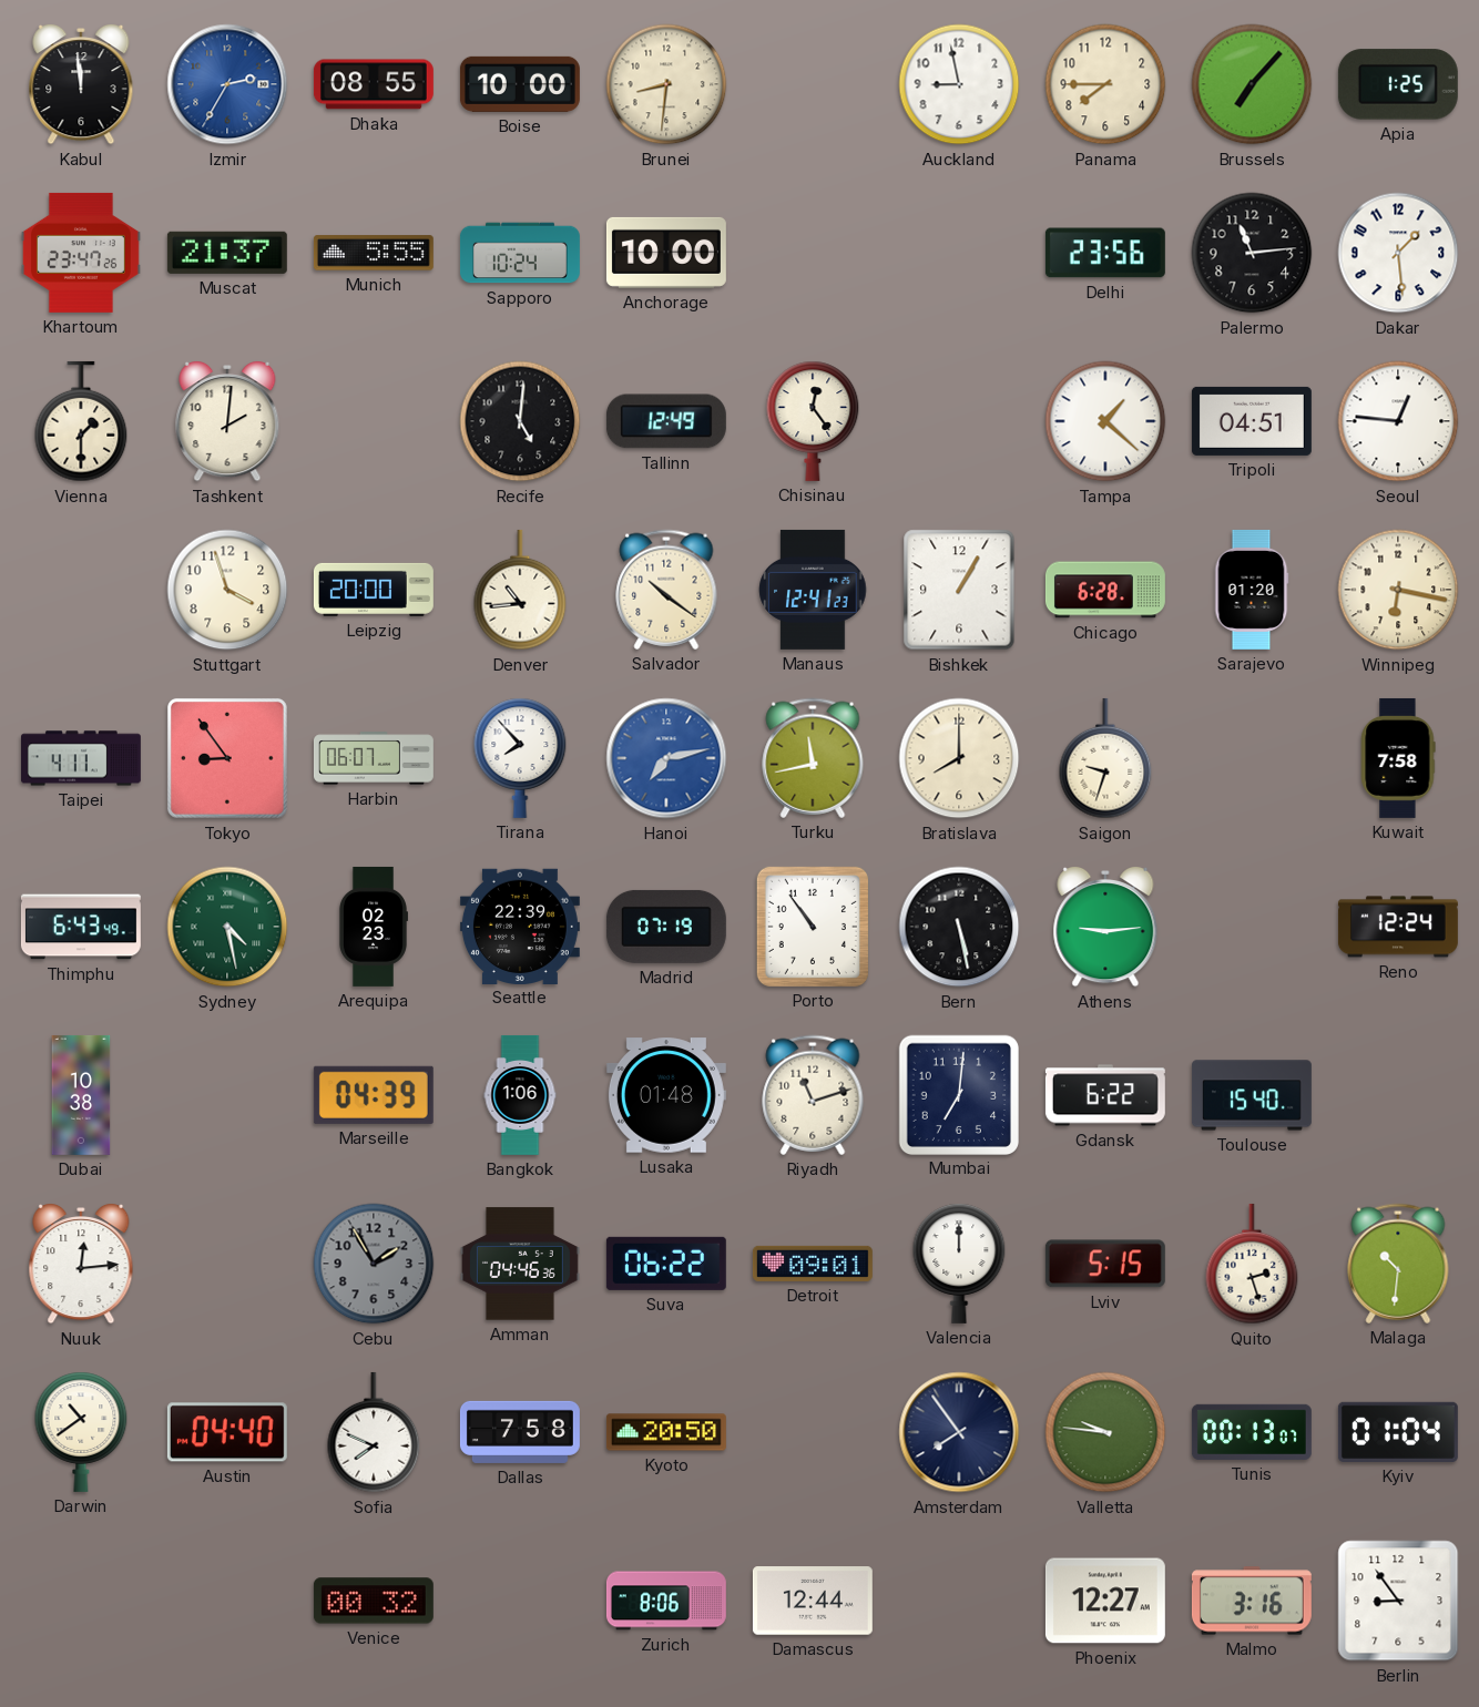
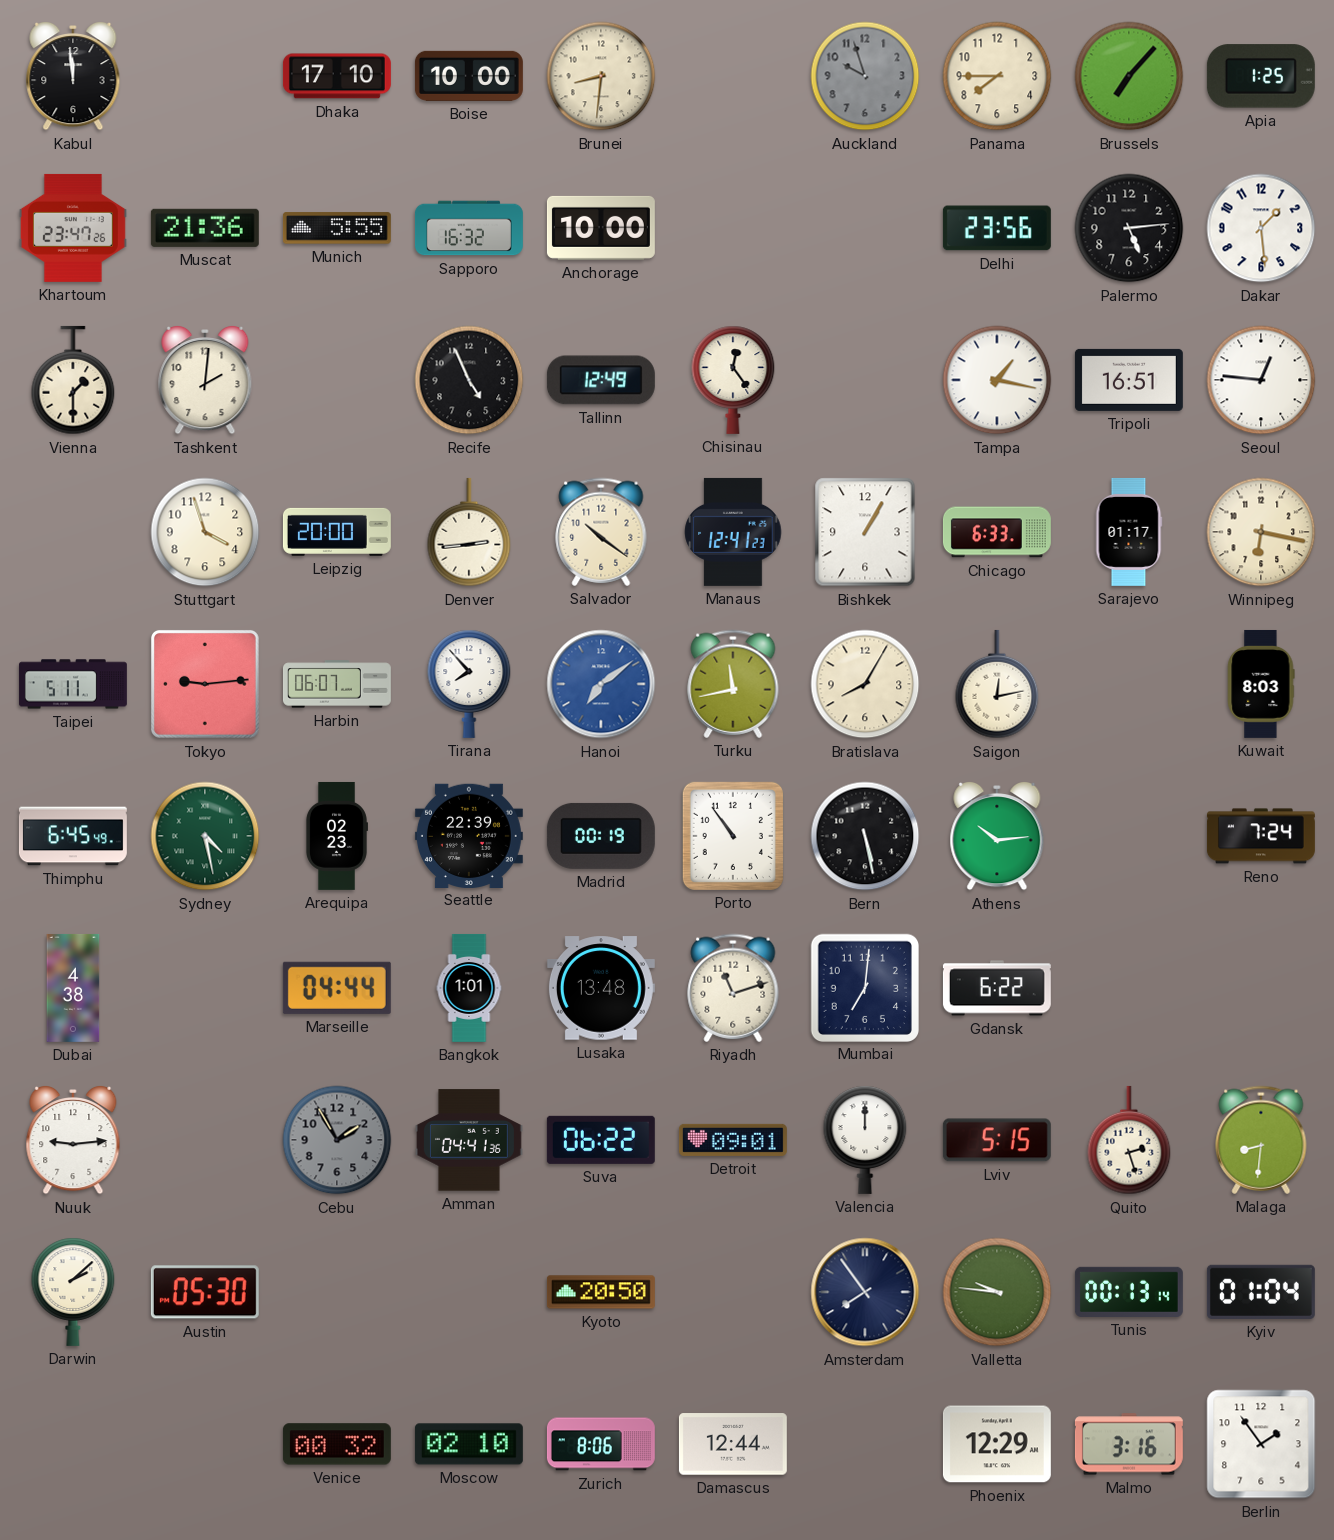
Izmir: 2:35 -> none (227, 84)
Dhaka: 08:55 -> 17:10 (337, 76)
Auckland: 8:58 -> 9:57 (865, 76)
Auckland dial: white -> grey (865, 76)
Muscat: 21:37 -> 21:36 (205, 228)
Sapporo: 10:24 -> 16:32 (469, 228)
Palermo: 11:14 -> 5:14 (1129, 228)
Recife: 5:01 -> 4:56 (469, 380)
Tampa: 1:22 -> 1:17 (997, 380)
Tripoli: 04:51 -> 16:51 (1129, 380)
Denver: 10:44 -> 2:44 (469, 532)
Chicago: 6:28 -> 6:33 (997, 532)
Sarajevo: 01:20 -> 01:17 (1129, 532)
Taipei: 4:11 -> 5:11 (73, 684)
Tokyo: 8:54 -> 9:14 (205, 684)
Hanoi: 7:13 -> 7:09 (601, 684)
Bratislava: 8:00 -> 8:05 (865, 684)
Saigon: 9:33 -> 12:13 (997, 684)
Kuwait: 7:58 -> 8:03 (1261, 684)
Thimphu: 6:43 -> 6:45 (73, 836)
Madrid: 07:19 -> 00:19 (601, 836)
Athens: 9:14 -> 10:14 (997, 837)
Reno: 12:24 -> 7:24 (1261, 836)
Dubai: 10:38 -> 4:38 (73, 988)
Marseille: 04:39 -> 04:44 (337, 988)
Bangkok: 1:06 -> 1:01 (469, 988)
Lusaka: 01:48 -> 13:48 (601, 988)
Toulouse: 15:40 -> none (1252, 1095)
Nuuk: 12:14 -> 9:14 (73, 1141)
Amman: 04:46 -> 04:41 (469, 1140)
Malaga: 10:31 -> 8:31 (1261, 1140)
Darwin: 10:39 -> 2:08 (73, 1292)
Austin: 04:40 -> 05:30 (205, 1292)
Sofia: 7:49 -> none (374, 1432)
Dallas: 7:58 -> none (520, 1432)
Tunis: 00:13:07 -> 00:13:14 (1129, 1292)
Moscow: none -> 02:10 (469, 1444)
Phoenix: 12:27 -> 12:29 (997, 1444)
Berlin: 8:54 -> 1:54 (1261, 1444)
